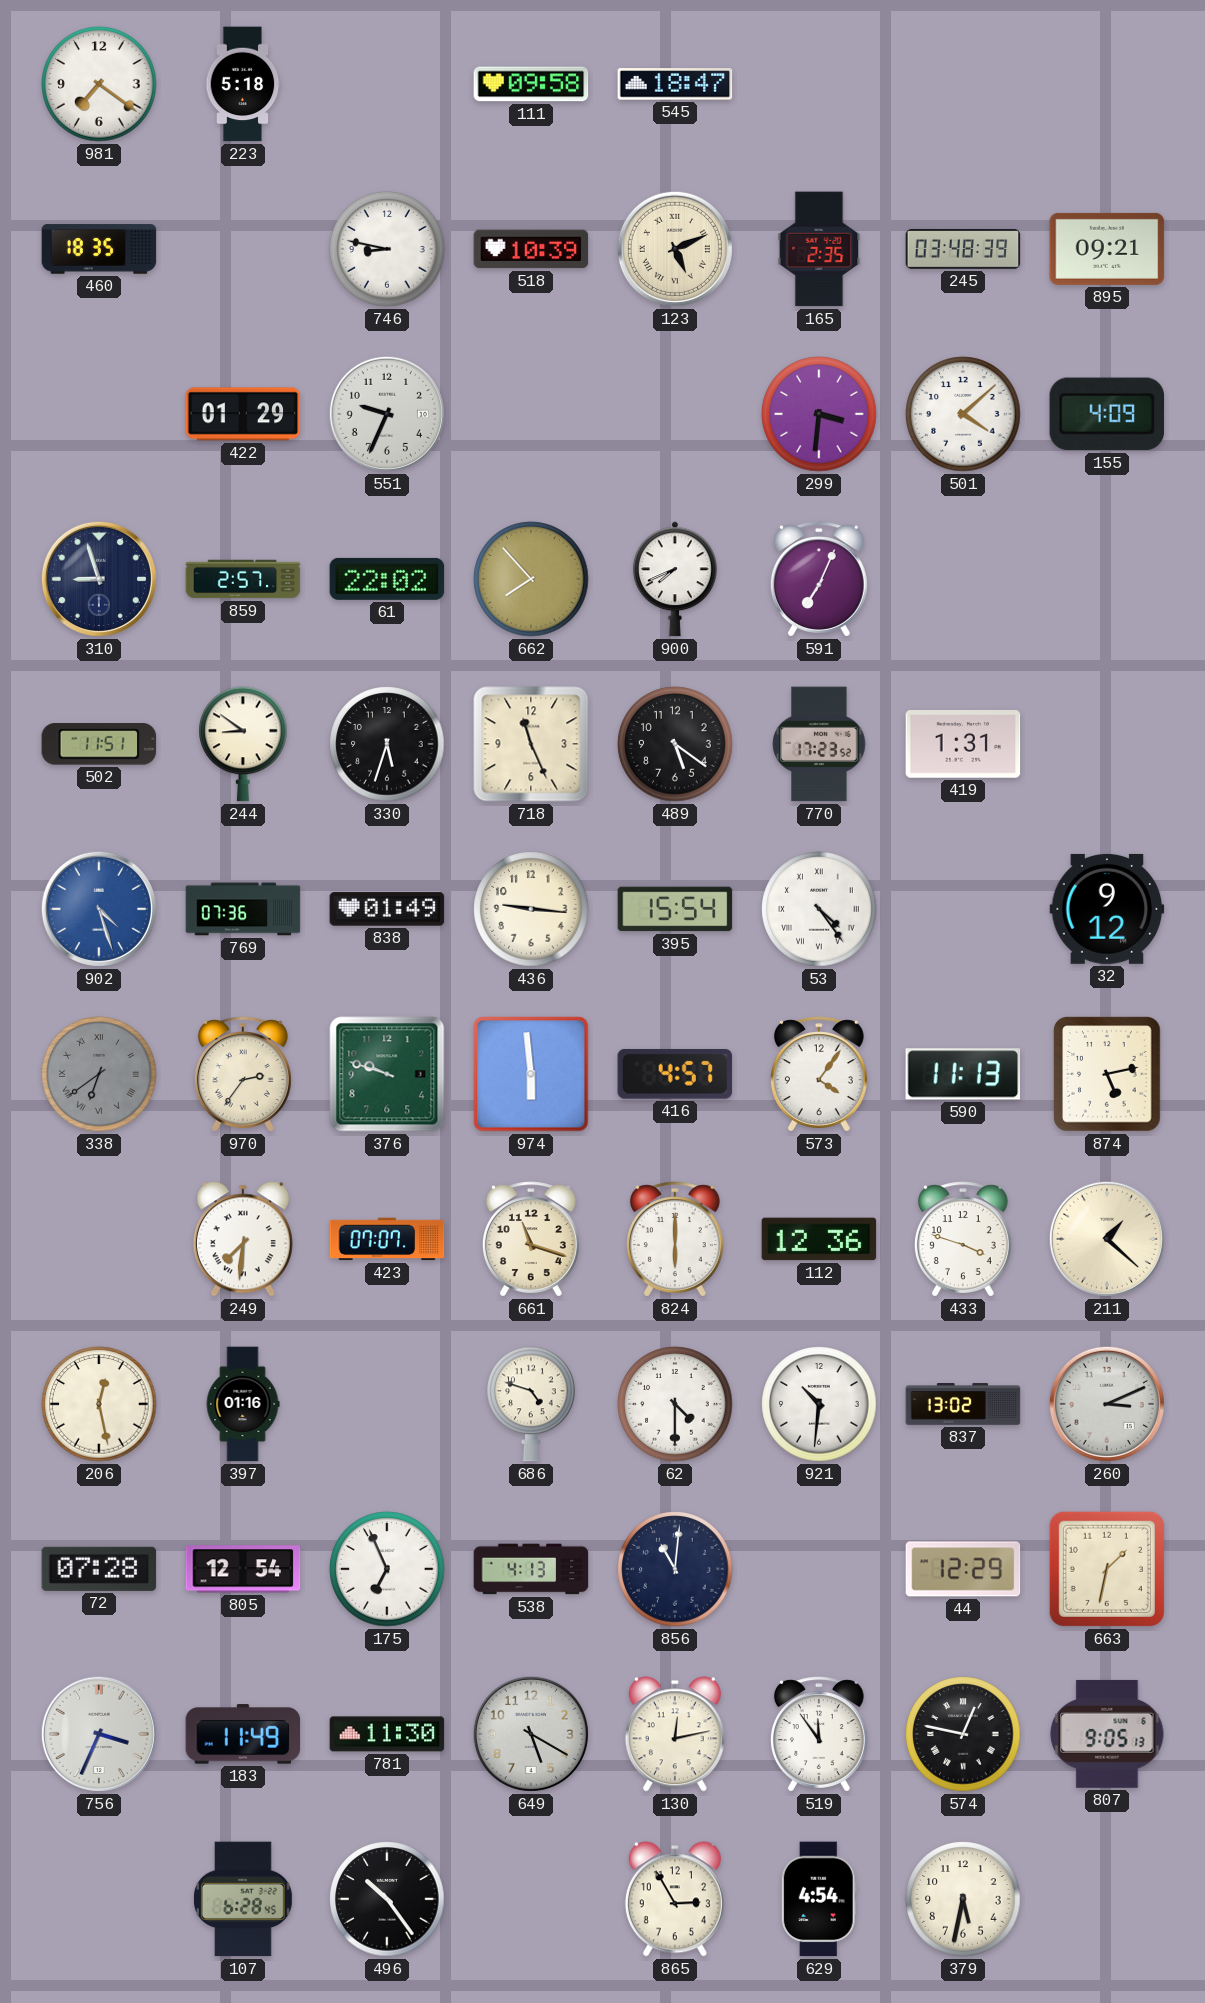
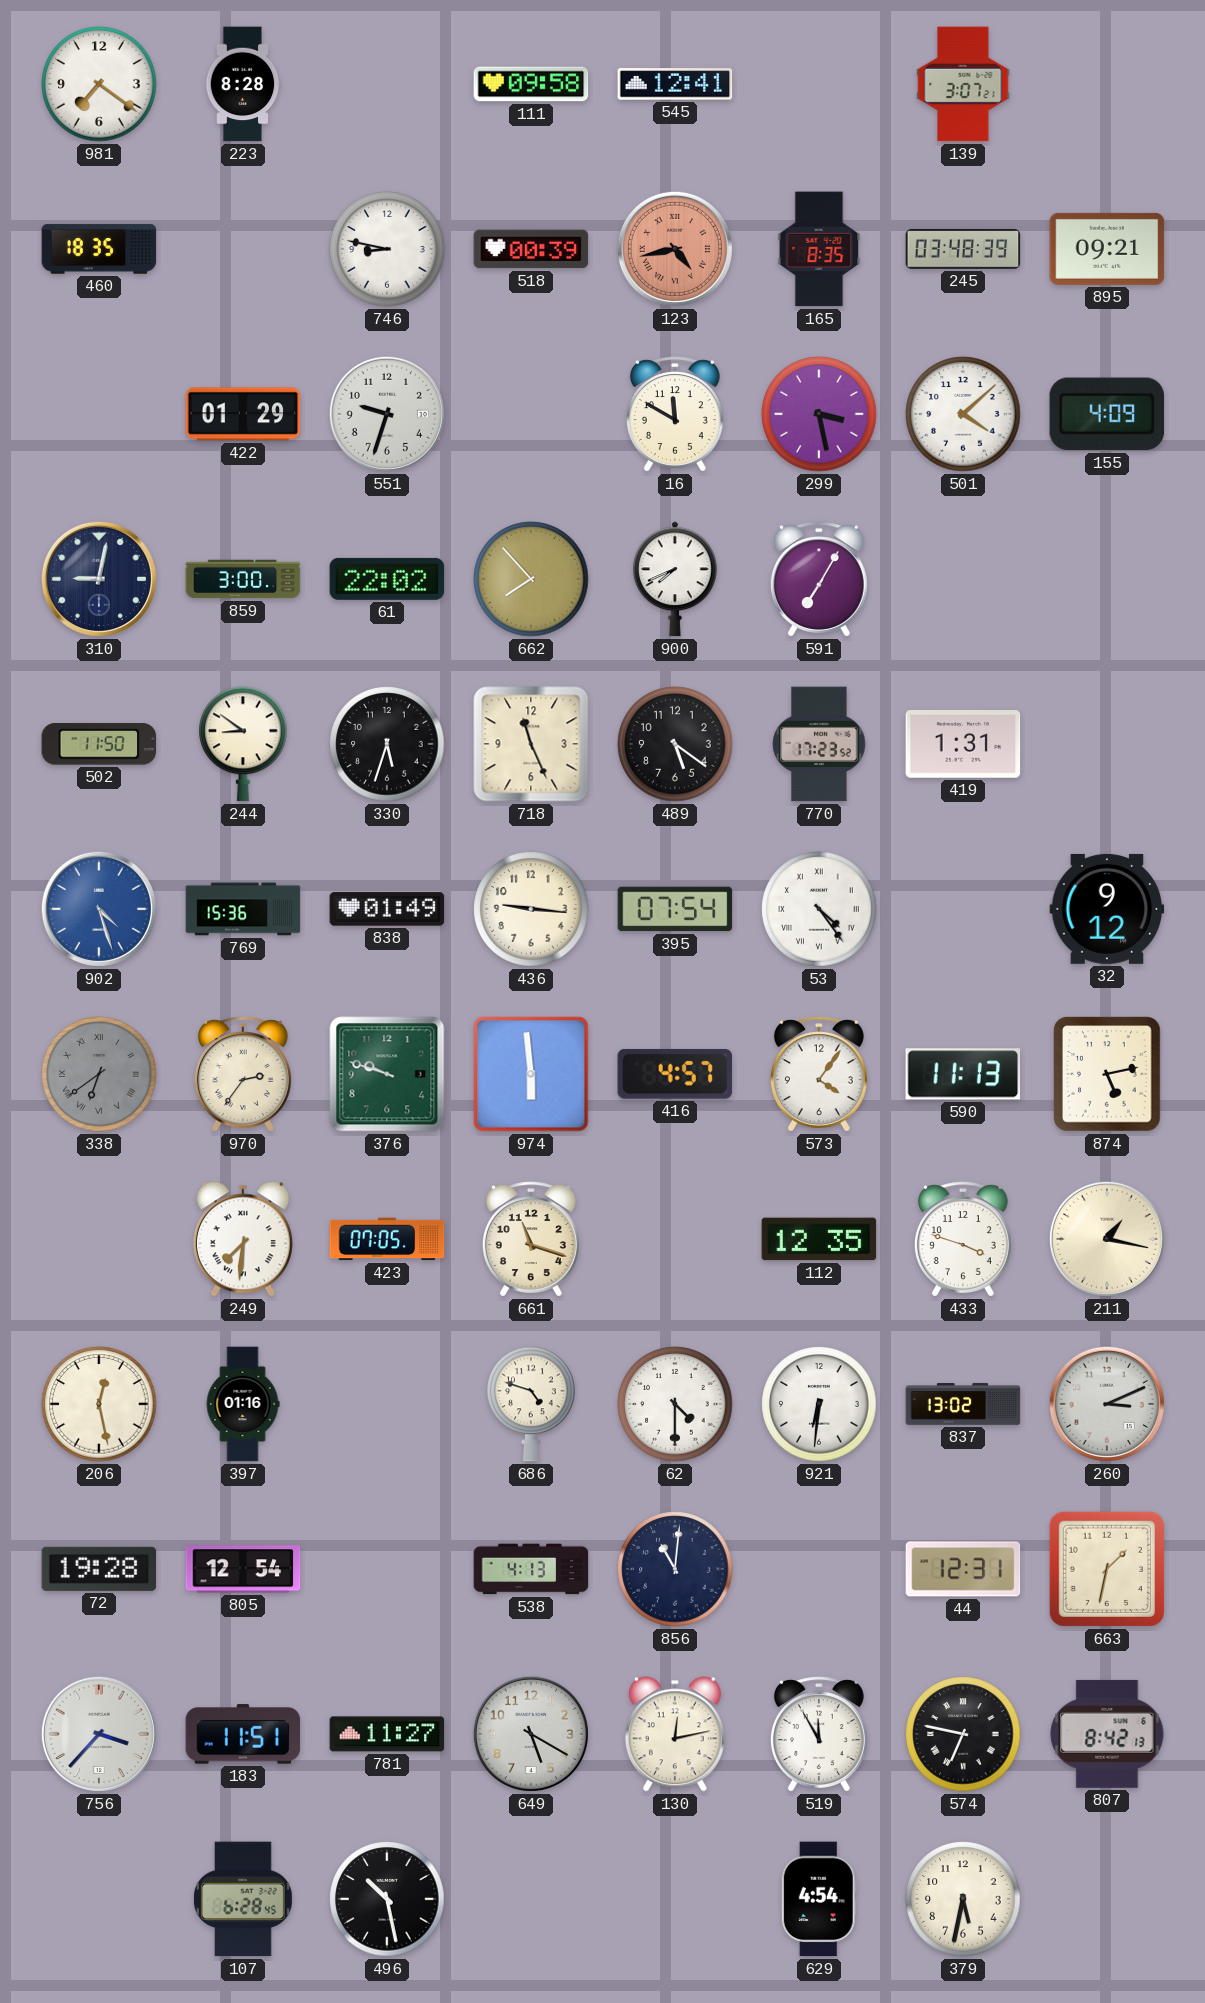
223: 5:18 -> 8:28 (243, 84)
545: 18:47 -> 12:41 (675, 84)
139: none -> 3:07 (963, 84)
518: 10:39 -> 00:39 (531, 249)
123: 5:11 -> 4:43 (675, 249)
123 dial: cream -> salmon (675, 249)
165: 2:35 -> 8:35 (819, 249)
551: 9:34 -> 9:33 (387, 414)
16: none -> 11:50 (675, 414)
299: 3:31 -> 3:28 (819, 414)
310: 8:57 -> 9:02 (99, 579)
859: 2:57 -> 3:00 (243, 579)
591: 7:04 -> 7:05 (819, 579)
502: 11:51 -> 11:50 (99, 744)
769: 07:36 -> 15:36 (243, 909)
395: 15:54 -> 07:54 (675, 909)
423: 07:07 -> 07:05 (387, 1239)
824: 6:00 -> none (675, 1239)
112: 12:36 -> 12:35 (819, 1239)
211: 1:22 -> 1:17 (1107, 1239)
921: 10:31 -> 6:31 (819, 1404)
72: 07:28 -> 19:28 (99, 1569)
175: 6:56 -> none (387, 1569)
44: 12:29 -> 12:31 (963, 1569)
756: 3:34 -> 3:37 (99, 1734)
183: 11:49 -> 11:51 (243, 1734)
781: 11:30 -> 11:27 (387, 1734)
519: 11:54 -> 11:55 (819, 1734)
574: 12:47 -> 6:47 (963, 1734)
807: 9:05 -> 8:42 (1107, 1734)
496: 10:24 -> 10:28 (387, 1899)
865: 2:55 -> none (675, 1899)
